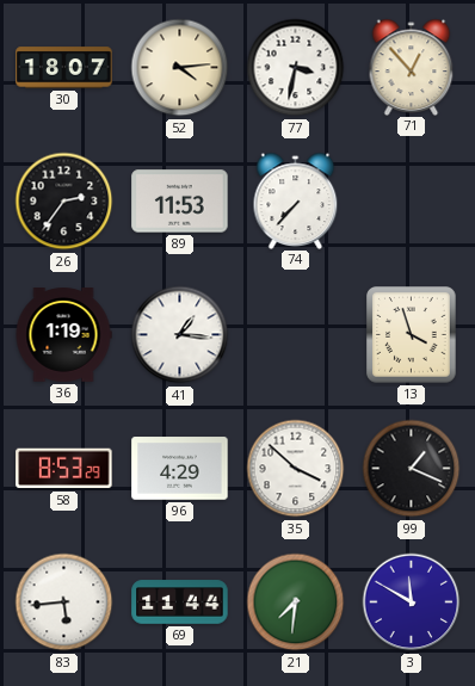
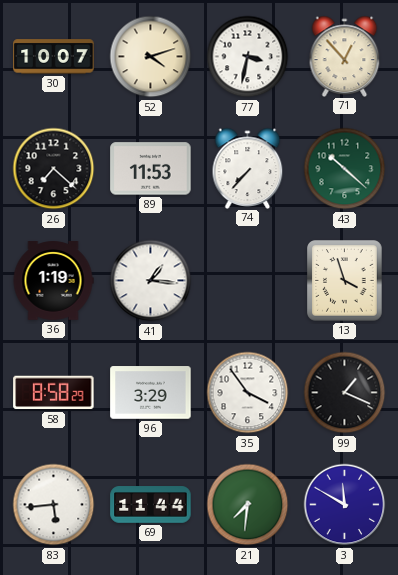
30: 18:07 -> 10:07 (54, 57)
52: 4:14 -> 4:12 (151, 57)
26: 2:36 -> 7:22 (54, 169)
43: none -> 10:22 (345, 169)
58: 8:53 -> 8:58 (54, 393)
96: 4:29 -> 3:29 (151, 393)
35: 3:52 -> 3:54 (248, 393)
